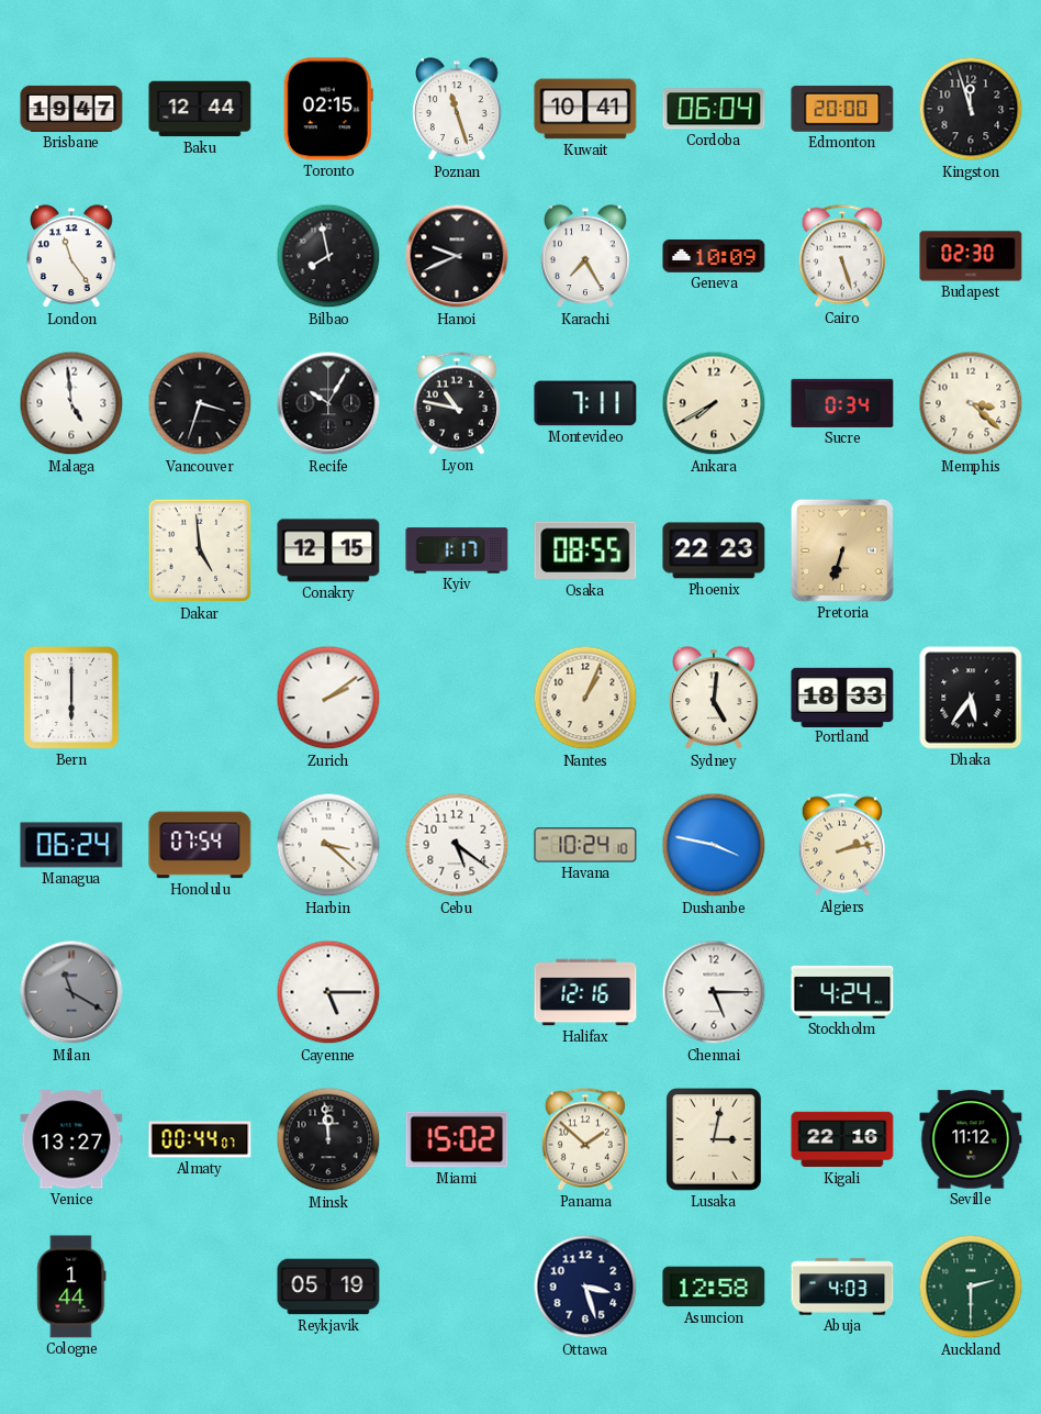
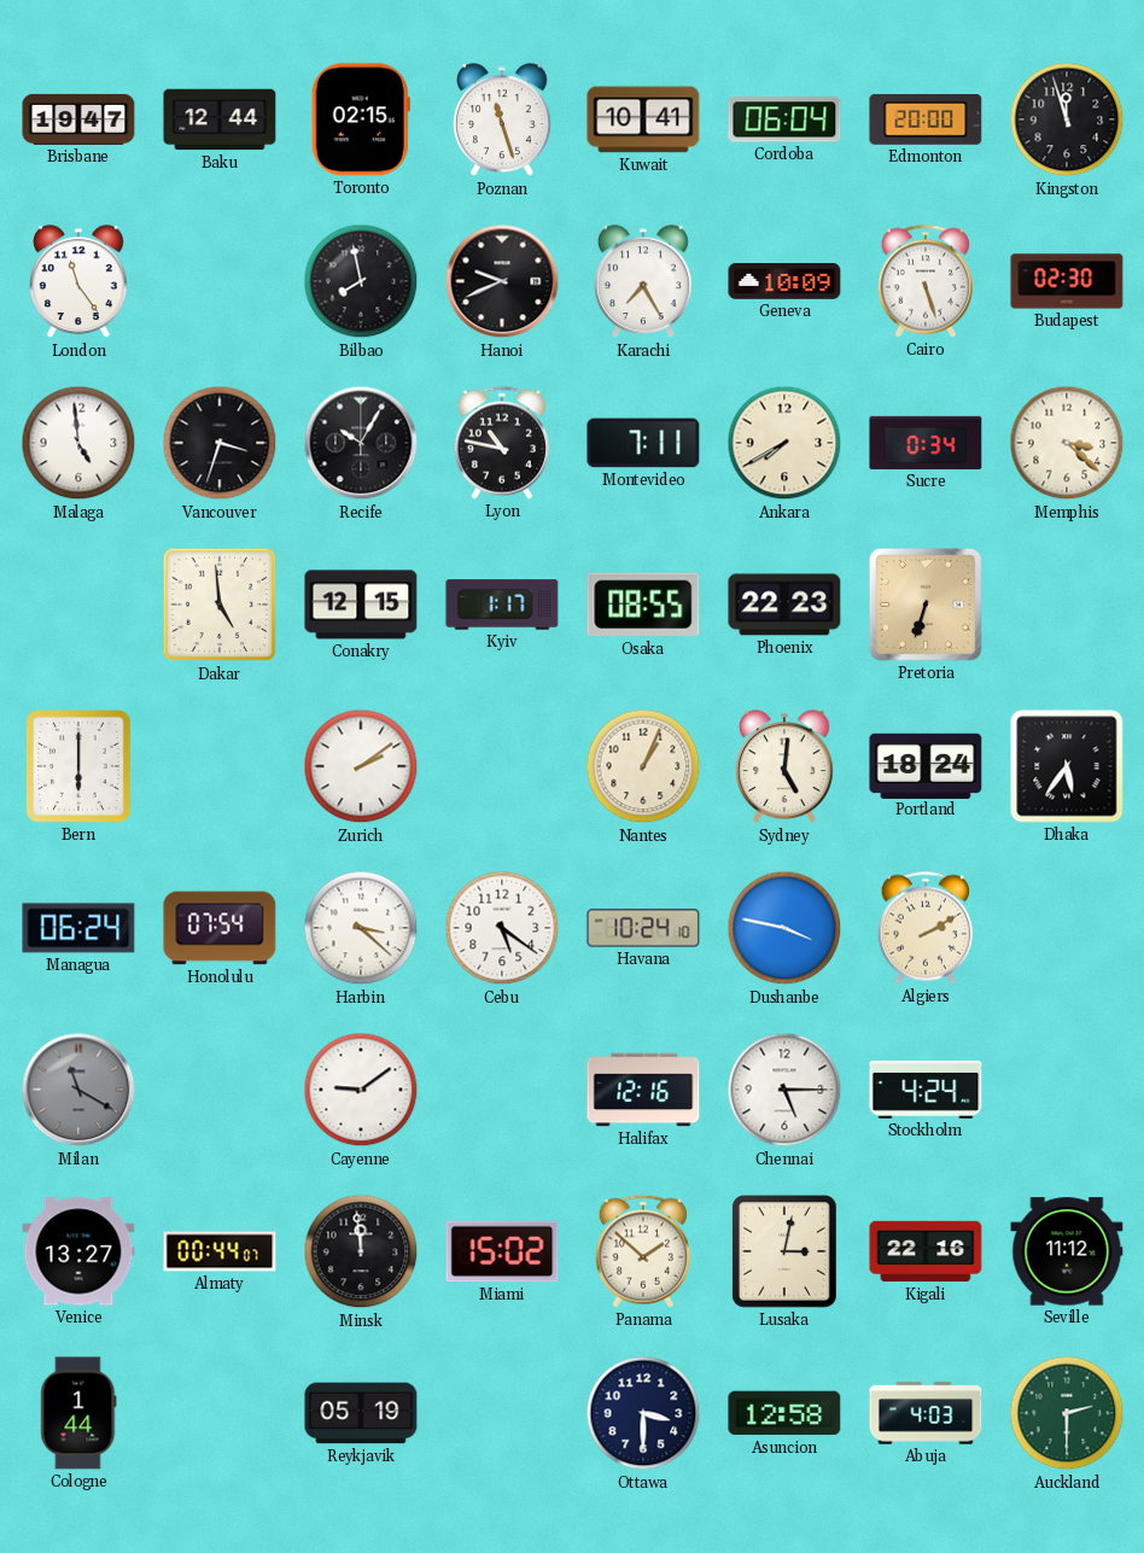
Portland: 18:33 -> 18:24 (926, 765)
Algiers: 2:13 -> 2:10 (926, 928)
Cayenne: 5:15 -> 9:09 (361, 1090)
Ottawa: 3:27 -> 3:30 (643, 1413)
